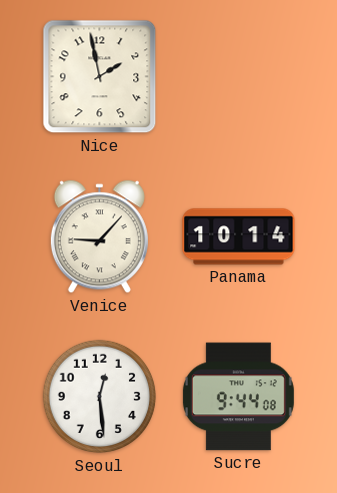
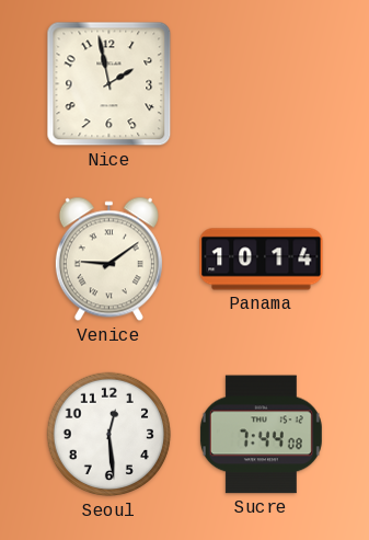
Venice: 9:07 -> 9:09 (108, 260)
Sucre: 9:44 -> 7:44 (261, 435)
